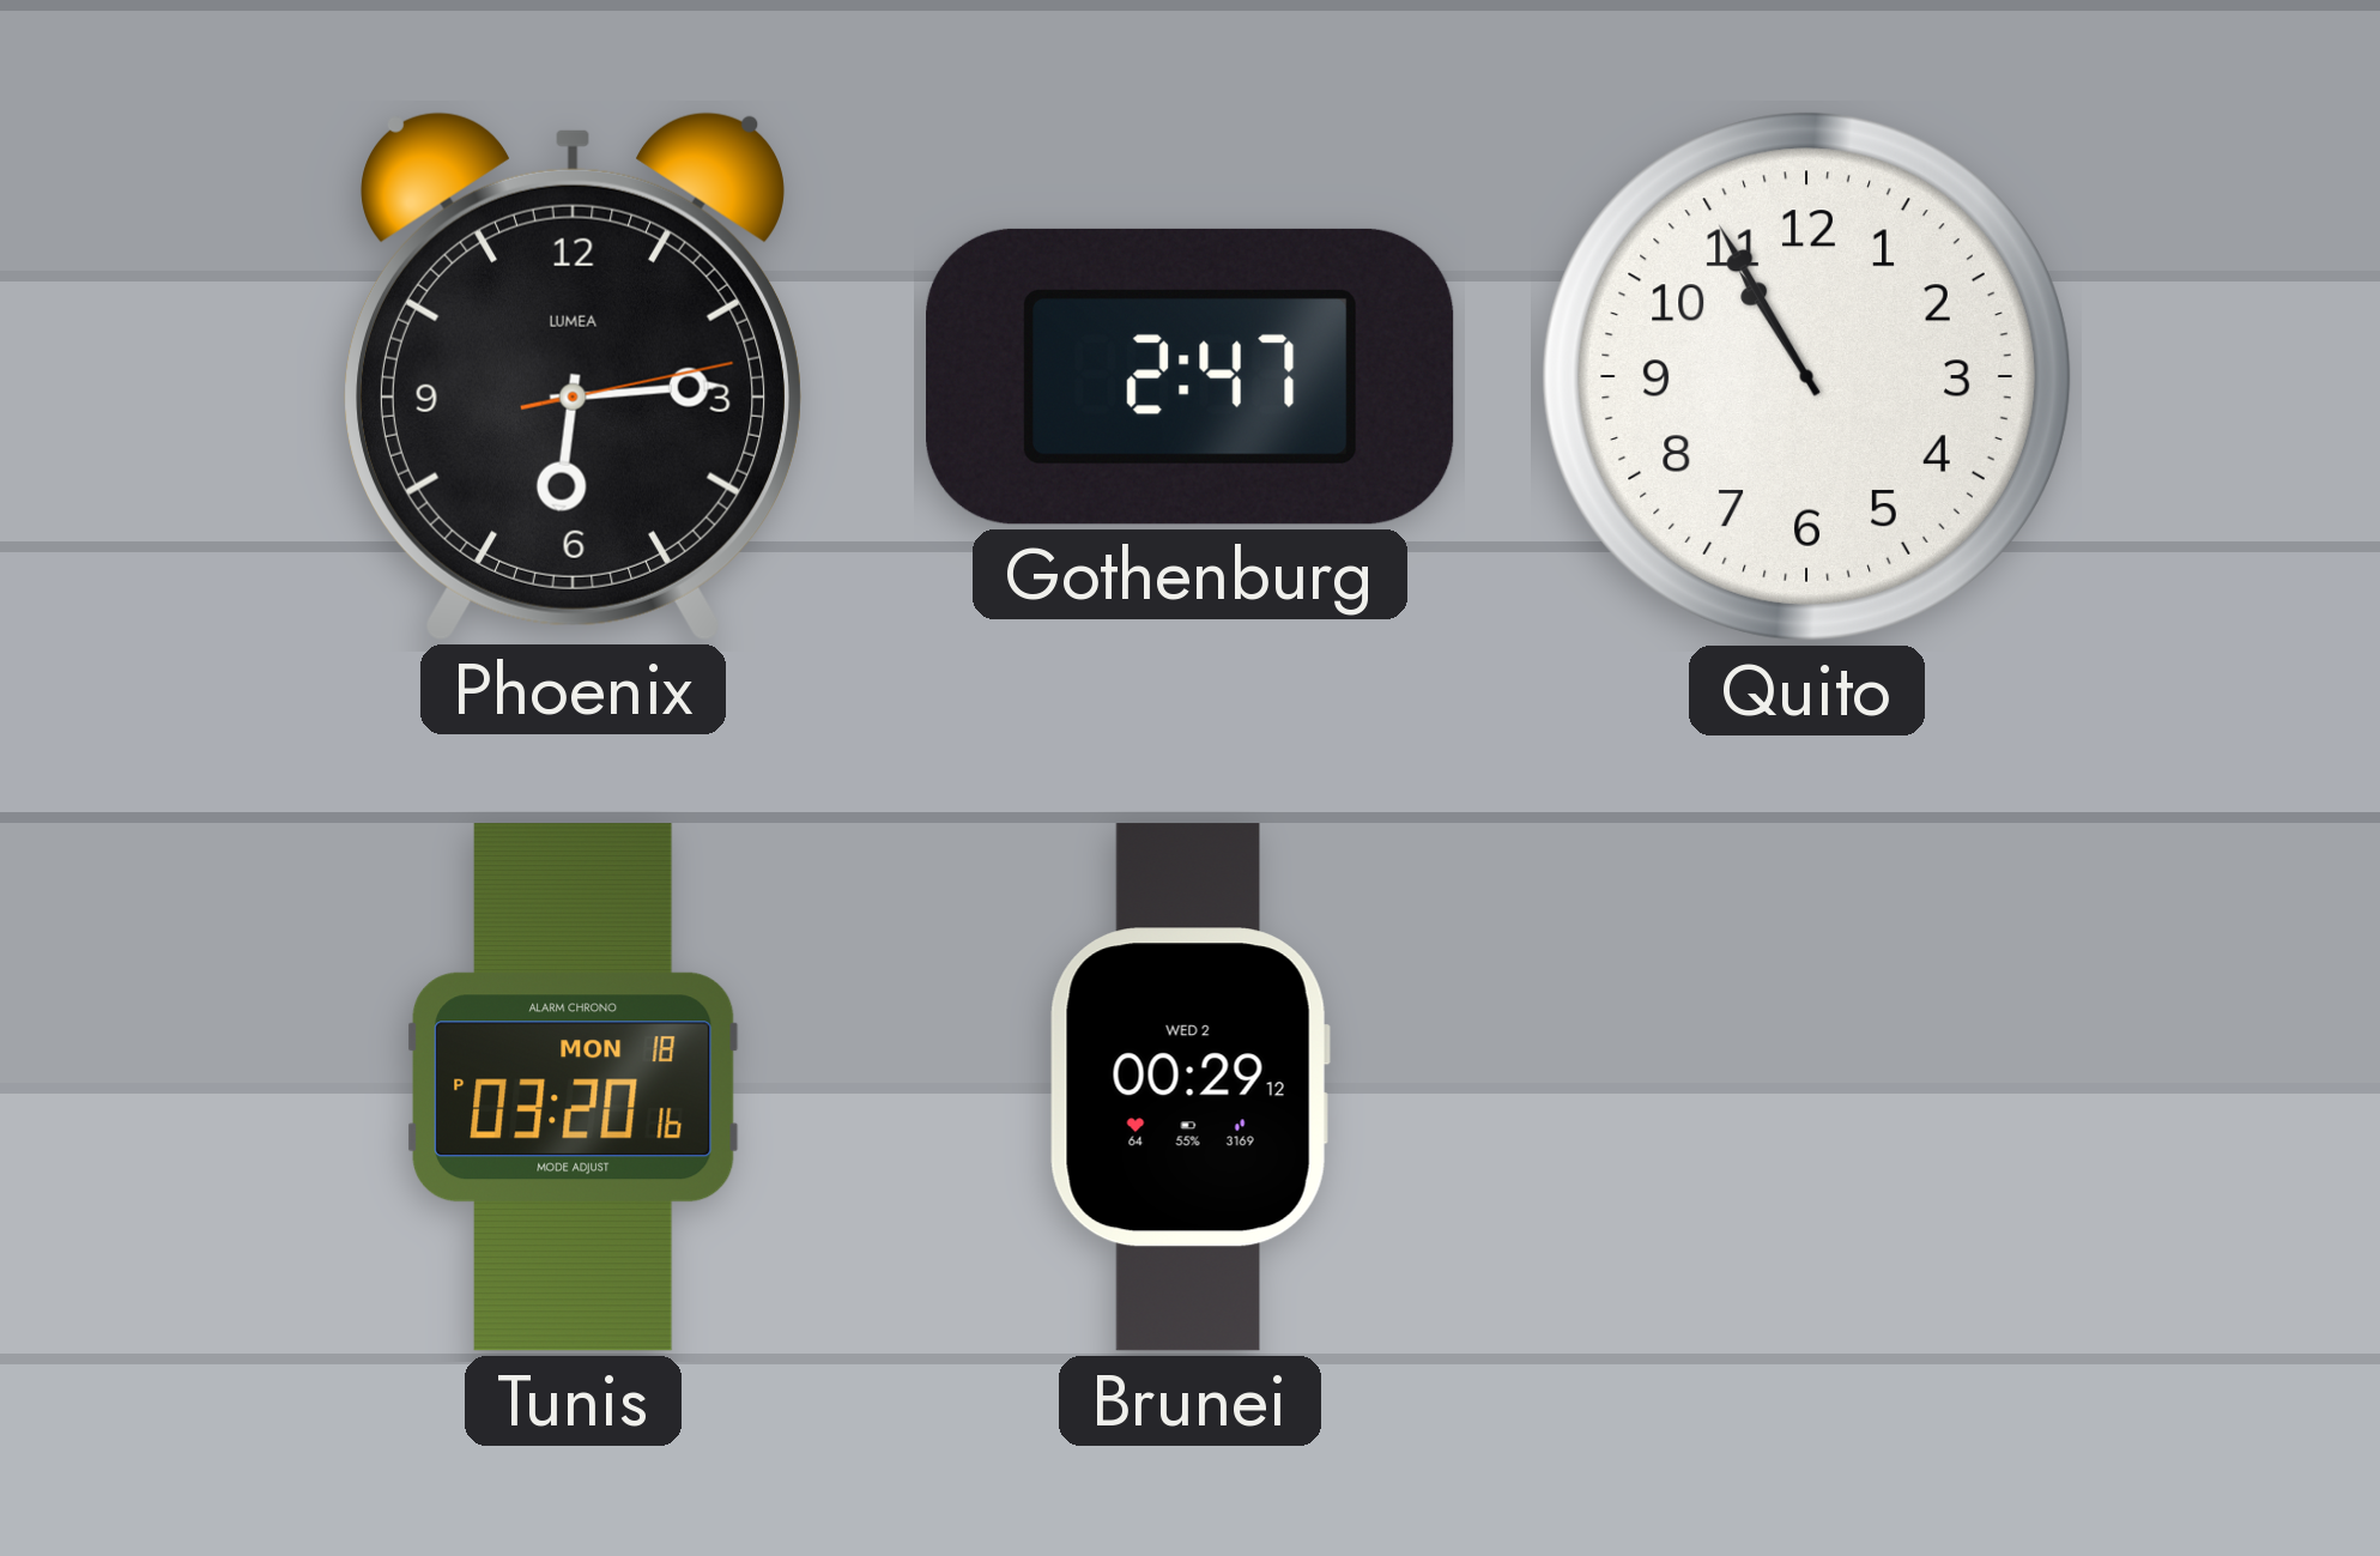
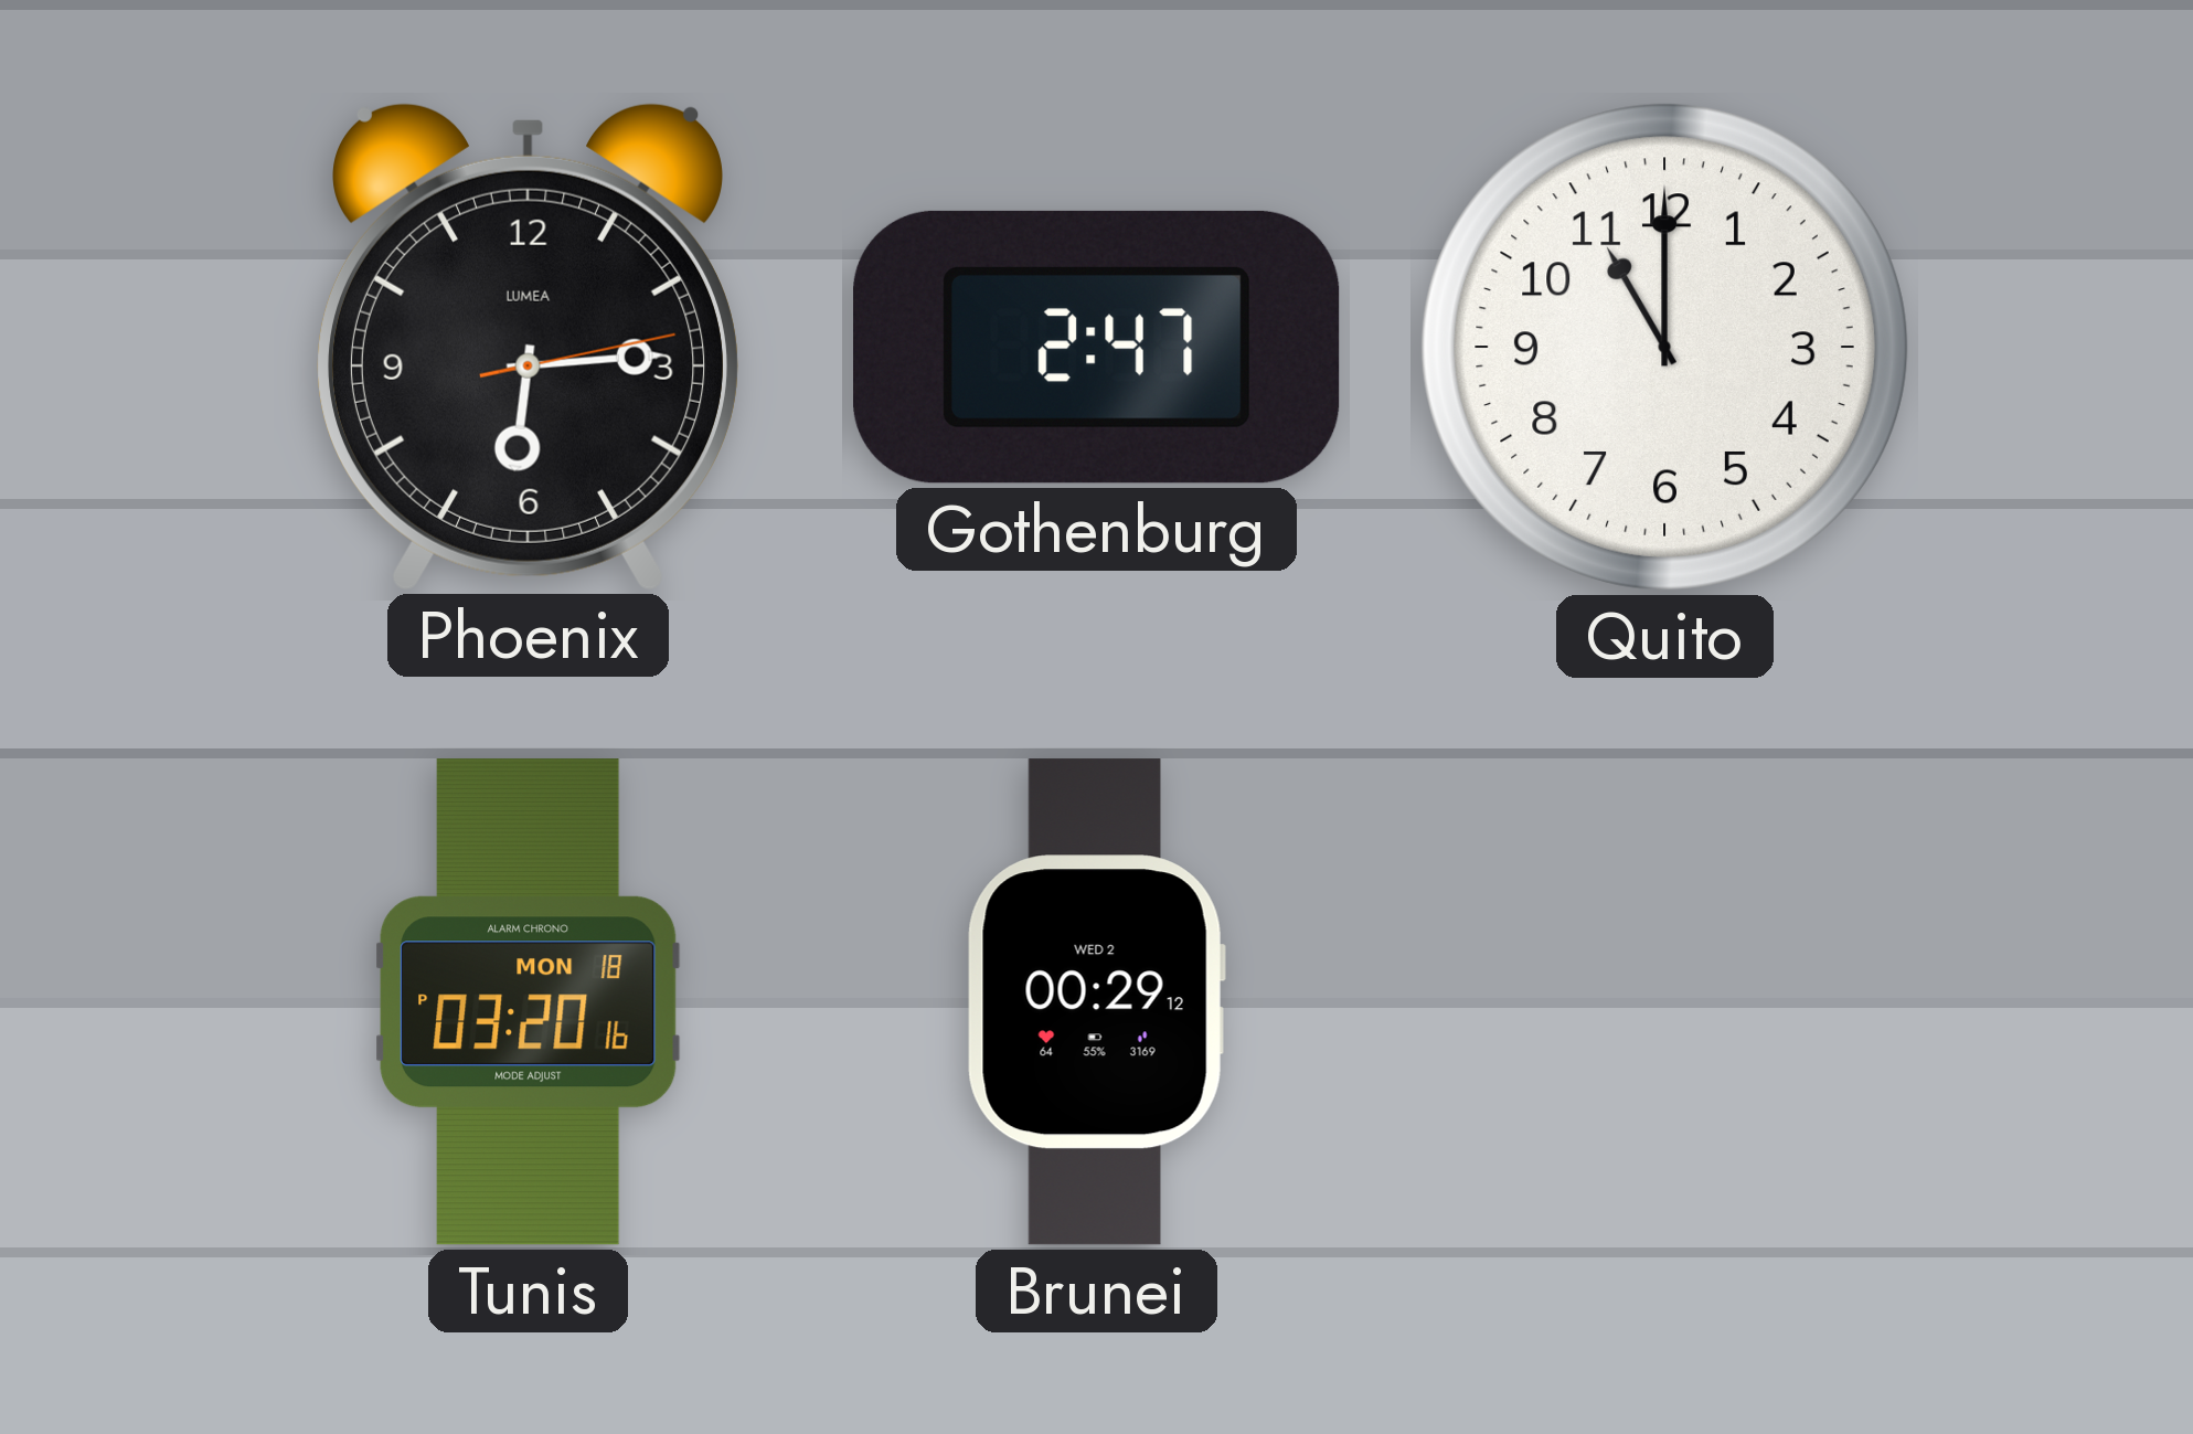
Quito: 10:55 -> 11:00 (1664, 347)
